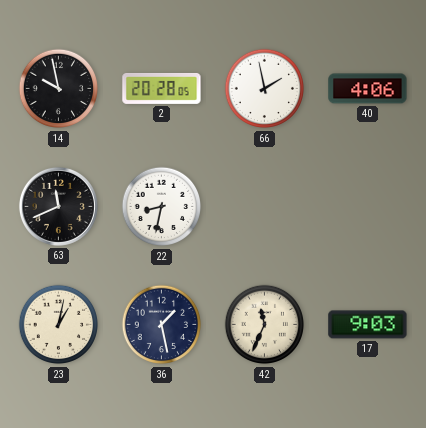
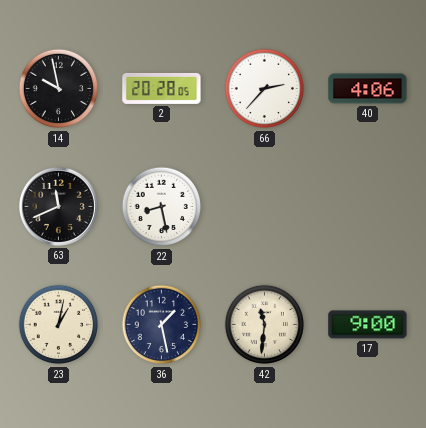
66: 1:58 -> 2:37 (265, 89)
22: 8:32 -> 8:28 (162, 207)
42: 11:34 -> 11:31 (265, 325)
17: 9:03 -> 9:00 (368, 325)
